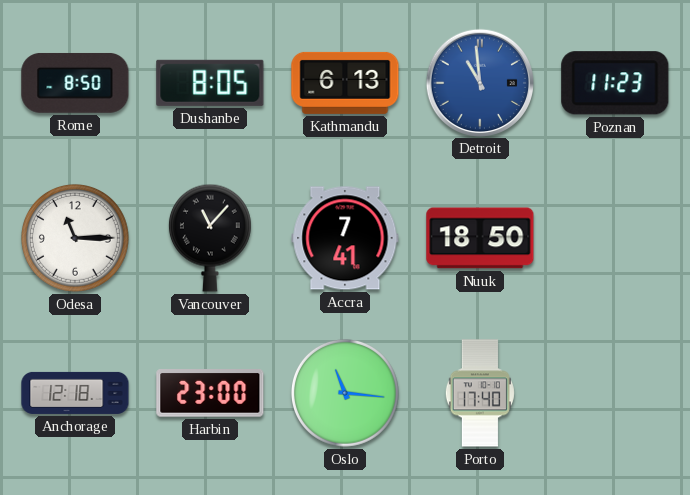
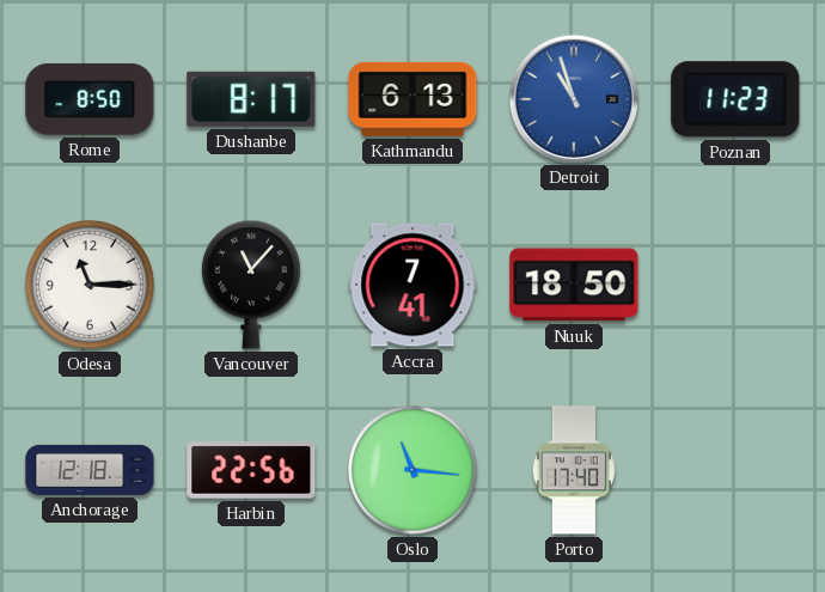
Dushanbe: 8:05 -> 8:17 (251, 99)
Detroit: 10:59 -> 10:57 (573, 98)
Harbin: 23:00 -> 22:56 (251, 471)
